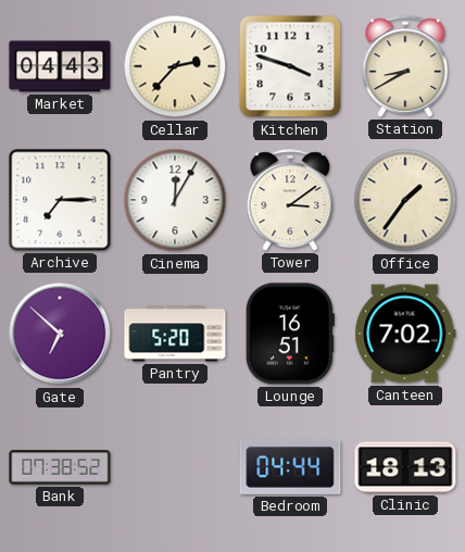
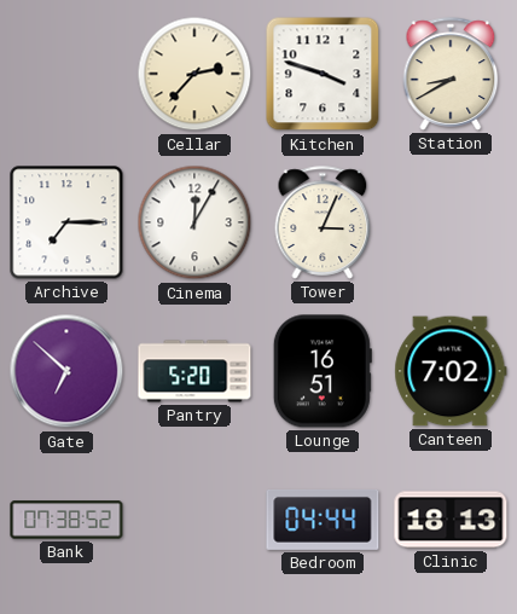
Market: 04:43 -> none (60, 66)
Tower: 3:09 -> 3:04 (323, 222)
Office: 1:36 -> none (405, 200)
